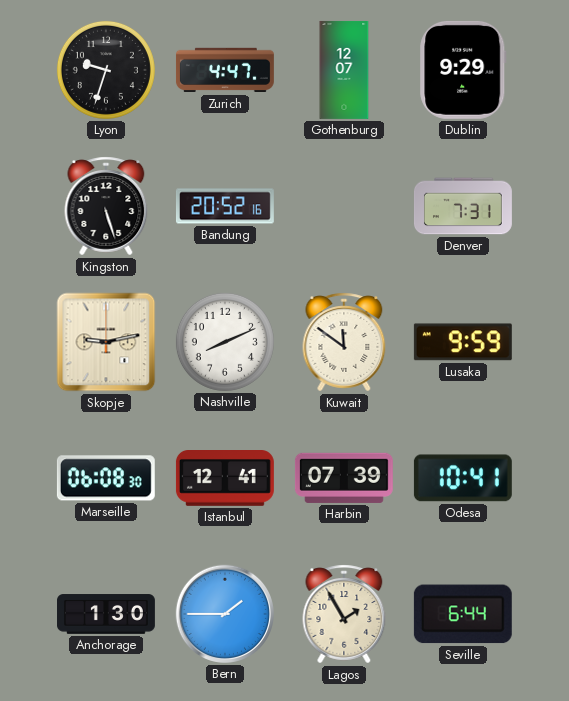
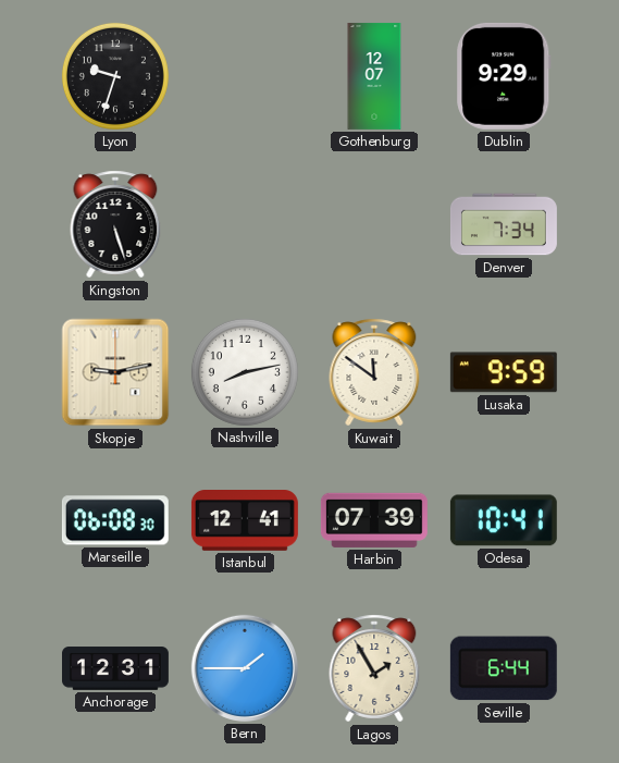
Zurich: 4:47 -> none (225, 70)
Bandung: 20:52 -> none (225, 206)
Denver: 7:31 -> 7:34 (504, 224)
Nashville: 8:11 -> 8:13 (245, 372)
Anchorage: 1:30 -> 12:31 (116, 668)
